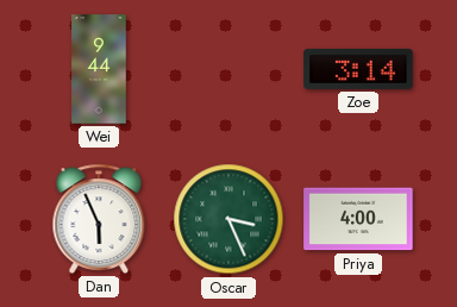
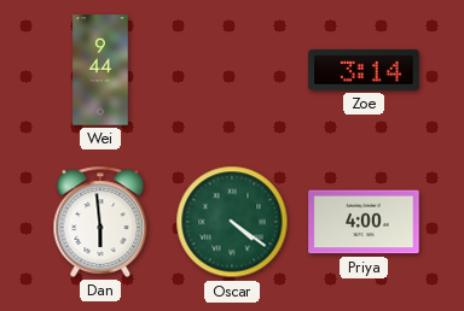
Dan: 5:56 -> 5:59 (100, 222)
Oscar: 3:26 -> 4:21 (232, 222)
